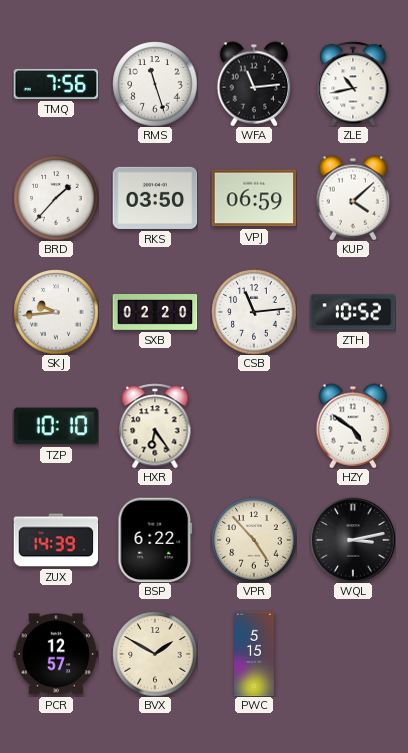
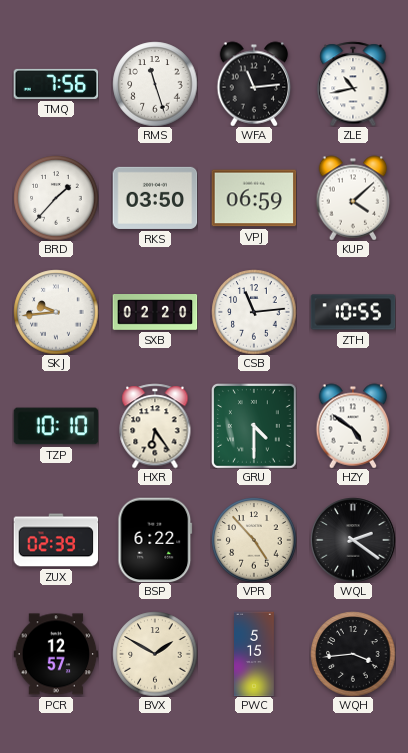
ZTH: 10:52 -> 10:55 (353, 312)
GRU: none -> 4:30 (254, 426)
ZUX: 14:39 -> 02:39 (56, 540)
WQL: 3:13 -> 2:21 (353, 540)
WQH: none -> 3:44 (353, 654)
